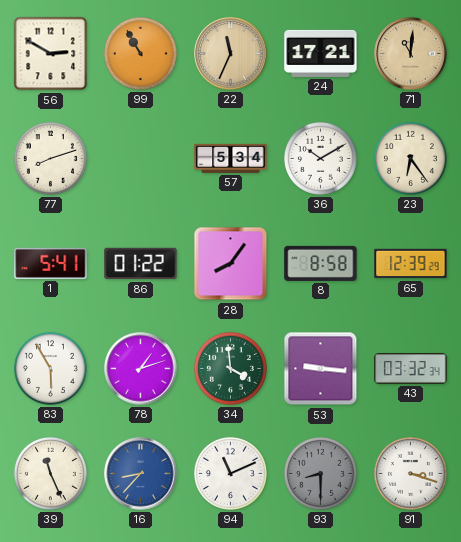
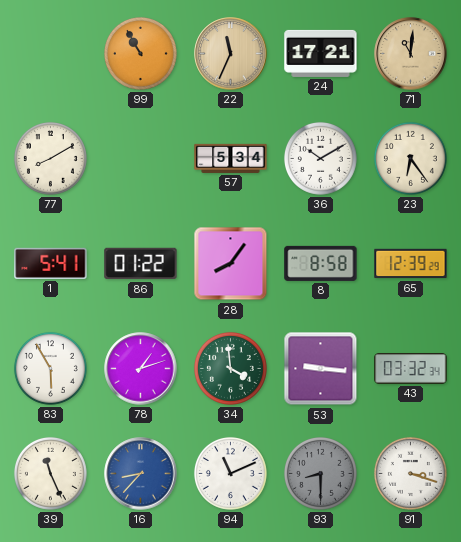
56: 2:50 -> none (51, 54)
77: 8:12 -> 8:10 (50, 158)
